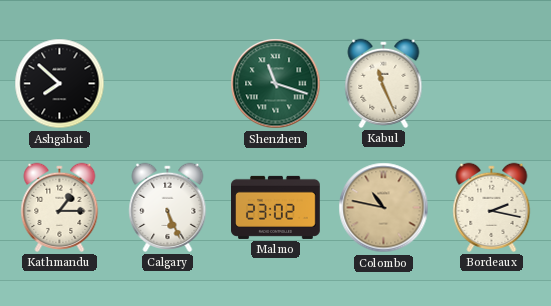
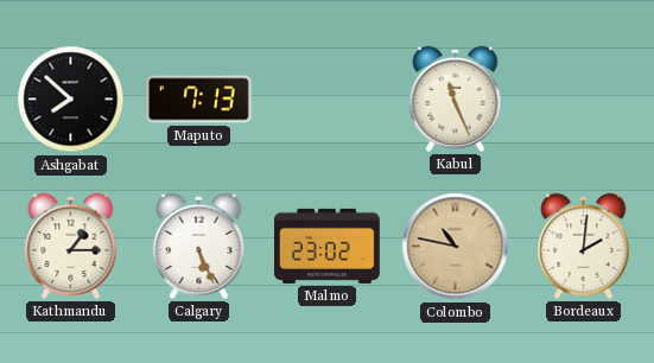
Maputo: none -> 7:13 (199, 100)
Shenzhen: 11:18 -> none (276, 84)
Bordeaux: 2:17 -> 2:01 (584, 246)
